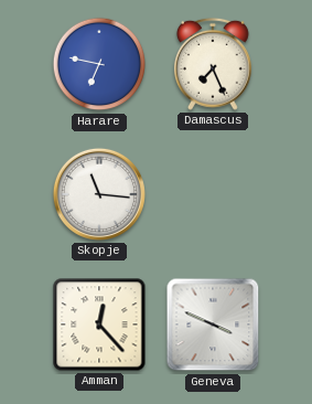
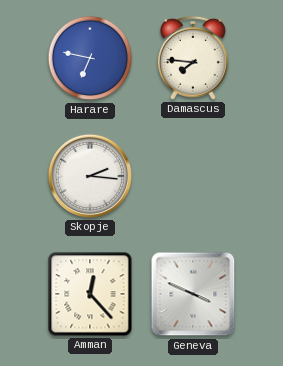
Damascus: 7:26 -> 7:46 (193, 58)
Skopje: 11:16 -> 2:16 (90, 176)
